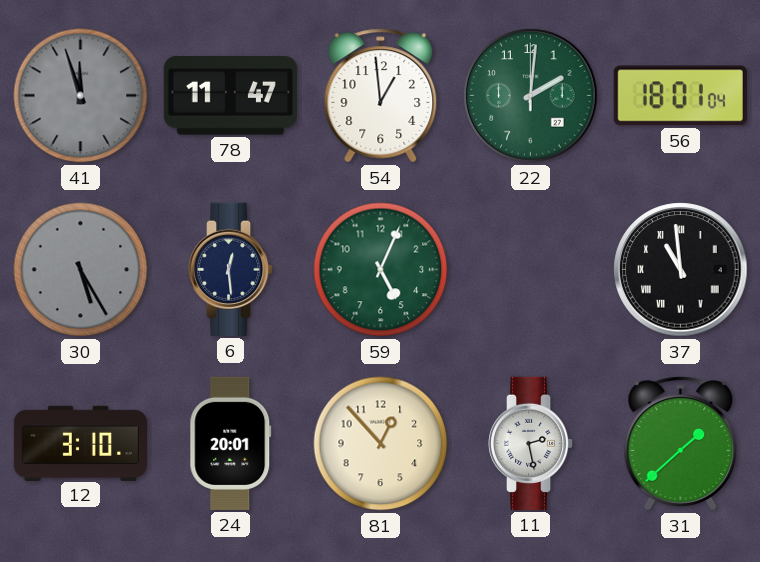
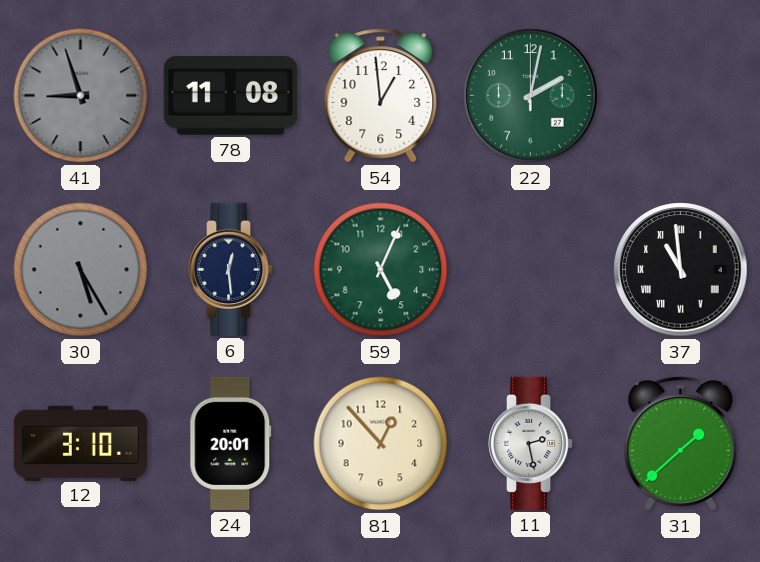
41: 11:57 -> 8:57 (81, 96)
78: 11:47 -> 11:08 (230, 96)
22: 2:01 -> 2:02 (531, 96)
56: 18:01 -> none (680, 96)
